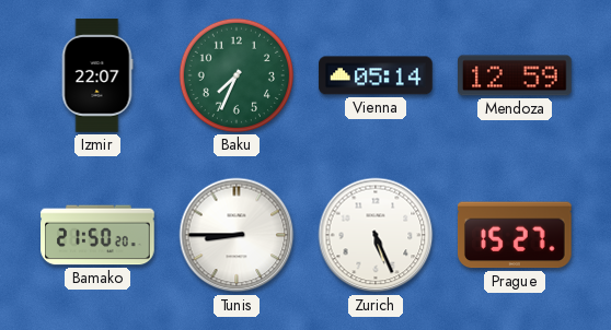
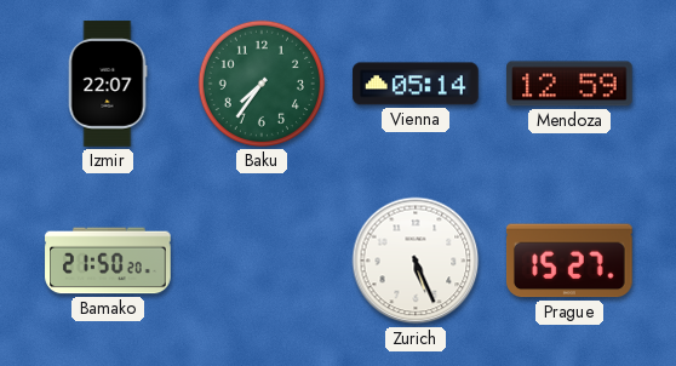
Baku: 7:34 -> 7:36 (262, 84)
Tunis: 8:45 -> none (237, 235)
